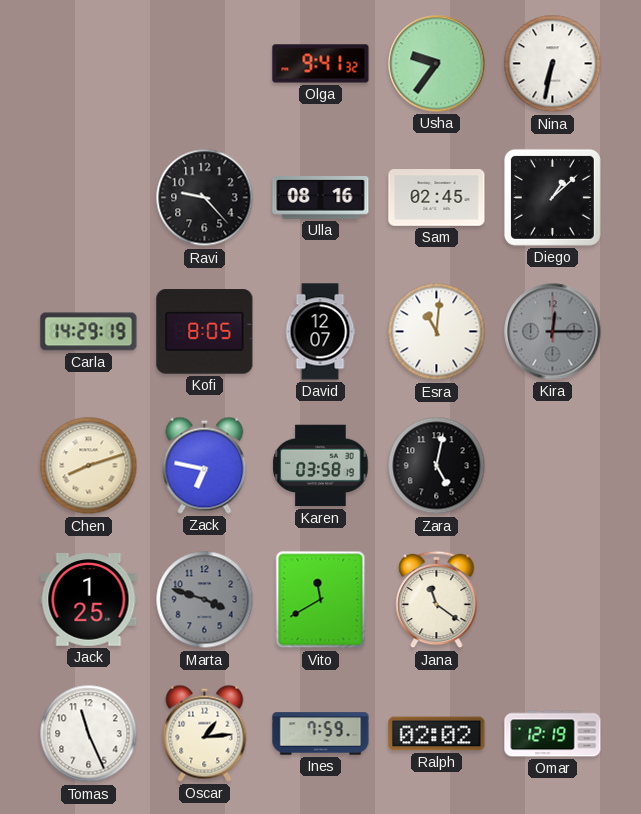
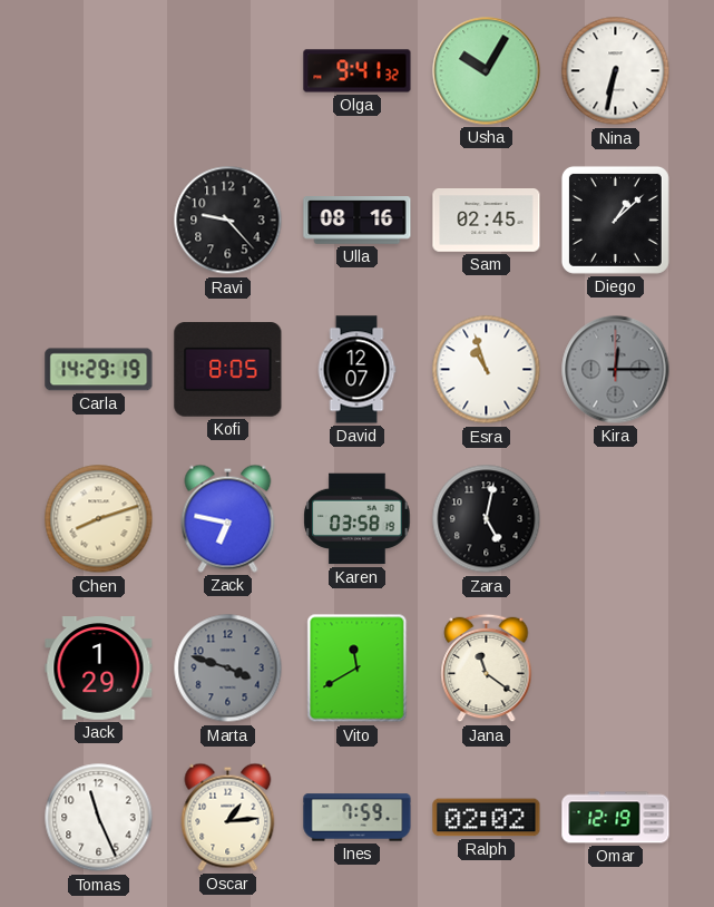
Usha: 9:36 -> 10:05 (487, 71)
Esra: 11:01 -> 10:57 (487, 370)
Jack: 1:25 -> 1:29 (99, 669)
